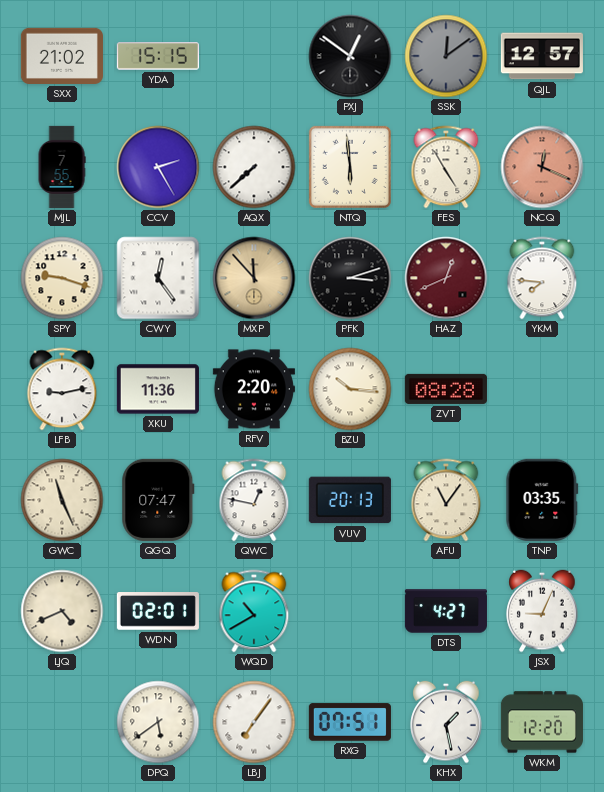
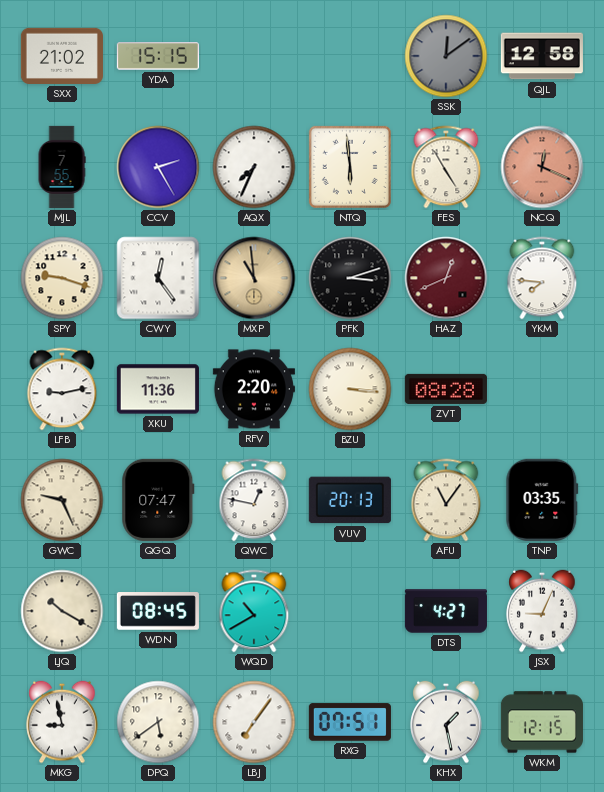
PXJ: 12:51 -> none (350, 56)
QJL: 12:57 -> 12:58 (542, 56)
AQX: 7:38 -> 7:34 (254, 167)
MXP: 11:53 -> 10:59 (254, 278)
BZU: 10:16 -> 3:16 (350, 389)
GWC: 11:26 -> 9:26 (62, 500)
LJQ: 4:41 -> 10:20 (62, 611)
WDN: 02:01 -> 08:45 (158, 612)
MKG: none -> 8:58 (62, 722)
WKM: 12:20 -> 12:15 (542, 722)
